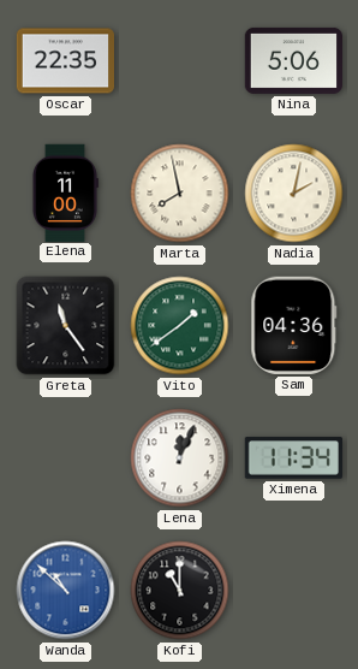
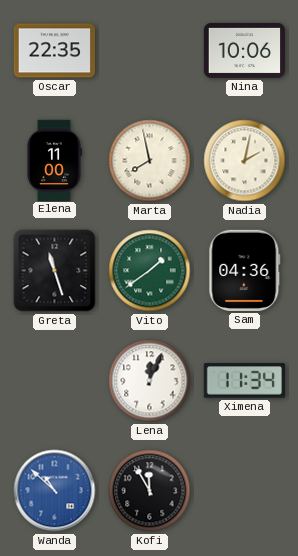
Nina: 5:06 -> 10:06 (244, 50)
Greta: 11:24 -> 11:27 (55, 271)
Kofi: 11:00 -> 11:55 (150, 491)
